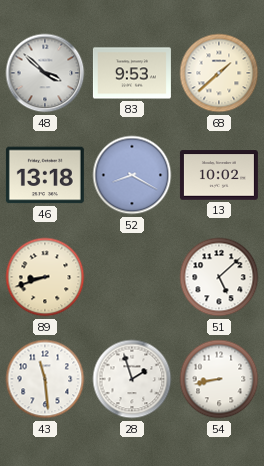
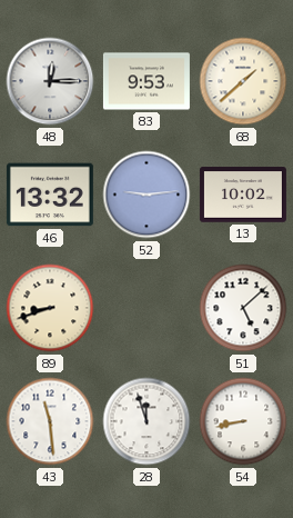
48: 3:52 -> 12:15 (50, 81)
46: 13:18 -> 13:32 (50, 195)
52: 8:20 -> 9:14 (146, 195)
28: 1:57 -> 11:57 (146, 421)
